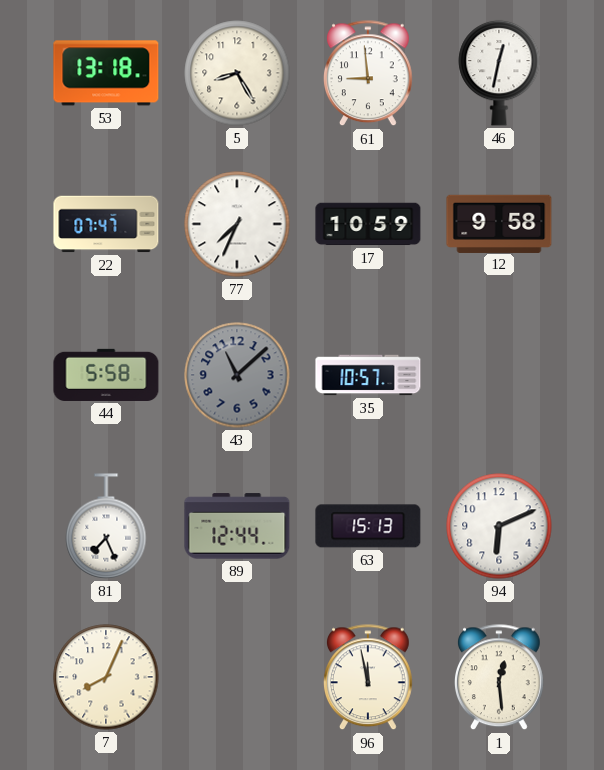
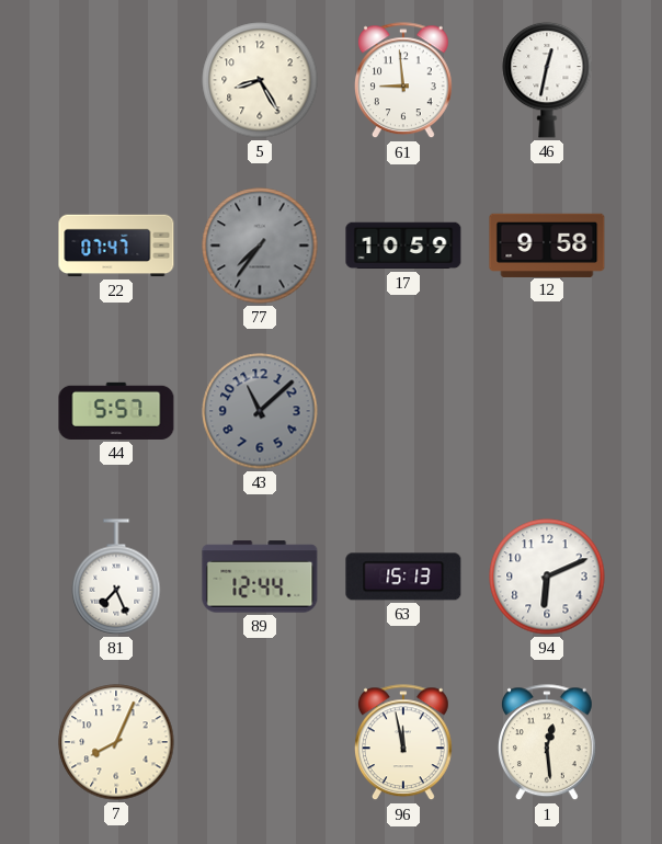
53: 13:18 -> none (106, 73)
77: 7:34 -> 7:36 (260, 246)
77 dial: white -> grey (260, 246)
44: 5:58 -> 5:57 (116, 411)
35: 10:57 -> none (368, 375)
